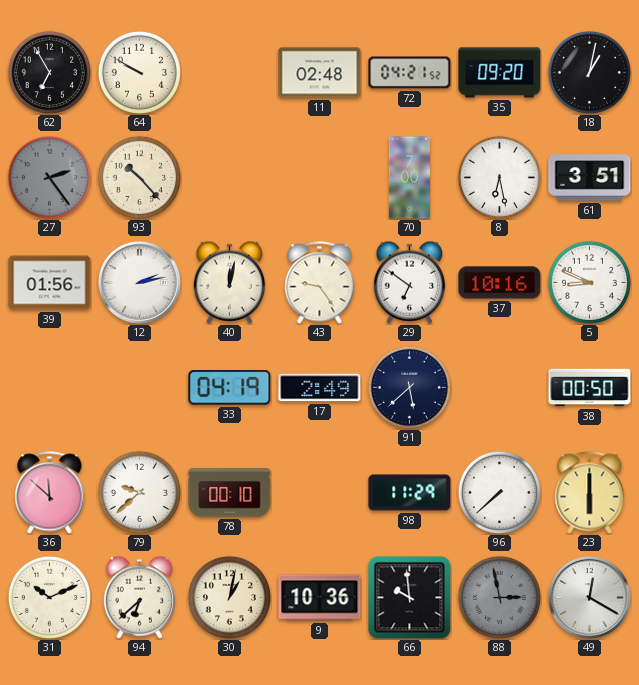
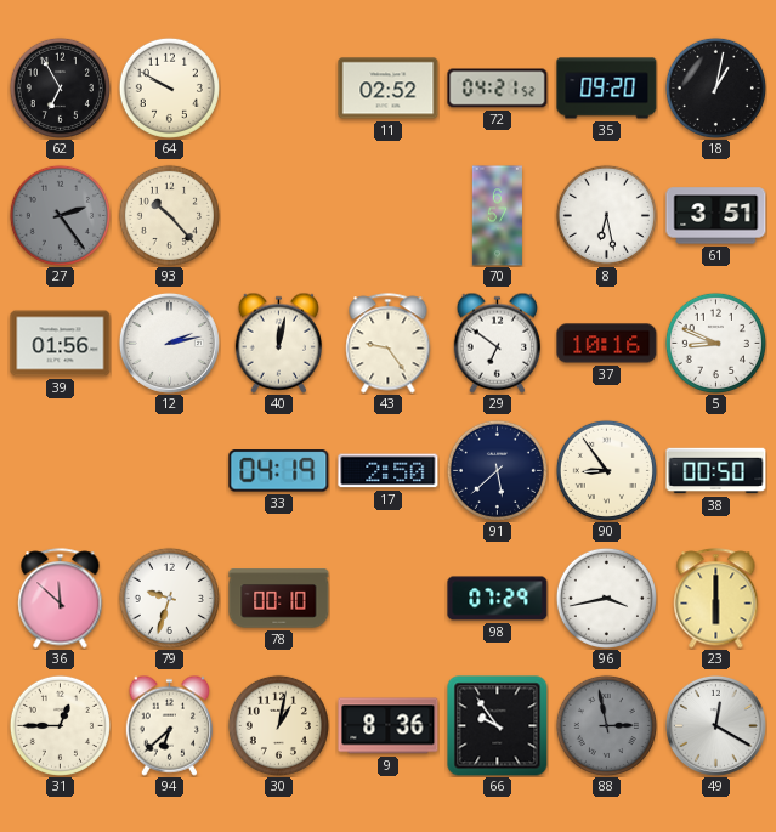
11: 02:48 -> 02:52 (389, 89)
70: 7:00 -> 6:57 (497, 216)
17: 2:49 -> 2:50 (389, 471)
90: none -> 8:54 (606, 470)
79: 9:38 -> 9:33 (169, 598)
98: 11:29 -> 07:29 (498, 599)
96: 7:38 -> 3:43 (606, 598)
31: 10:11 -> 12:45 (60, 725)
9: 10:36 -> 8:36 (389, 726)
66: 9:59 -> 9:54 (498, 726)
